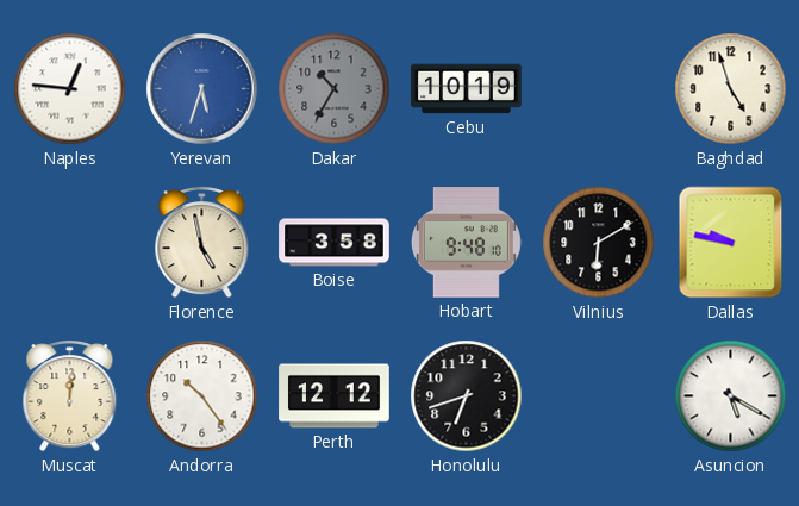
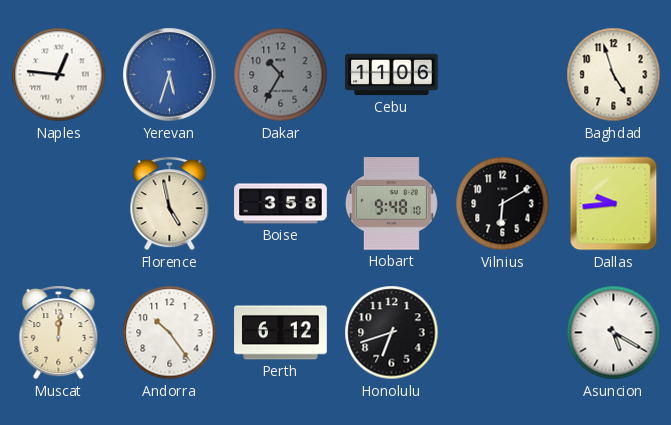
Cebu: 10:19 -> 11:06 (392, 75)
Dallas: 9:47 -> 9:44 (614, 204)
Perth: 12:12 -> 6:12 (281, 333)
